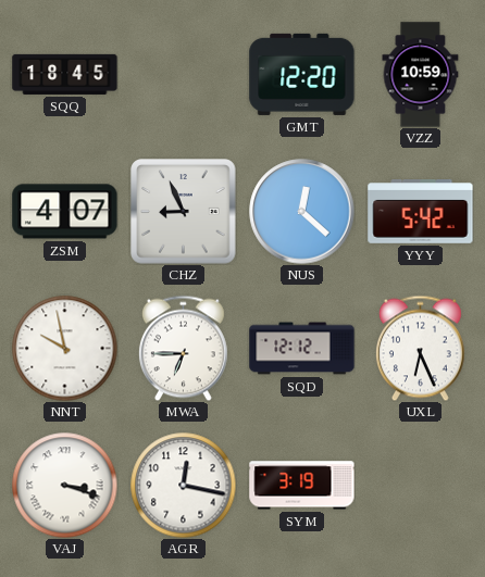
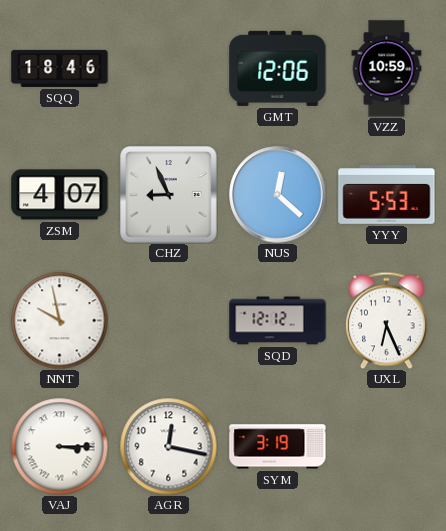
SQQ: 18:45 -> 18:46 (60, 68)
GMT: 12:20 -> 12:06 (278, 68)
YYY: 5:42 -> 5:53 (387, 195)
MWA: 6:45 -> none (183, 348)
VAJ: 3:18 -> 3:15 (59, 446)
